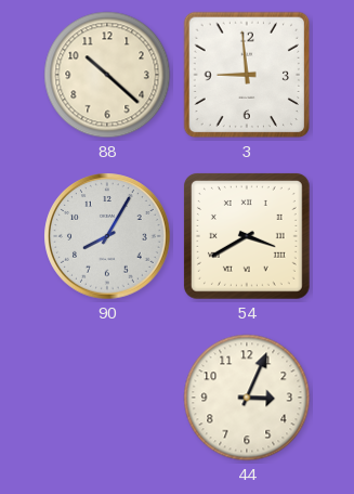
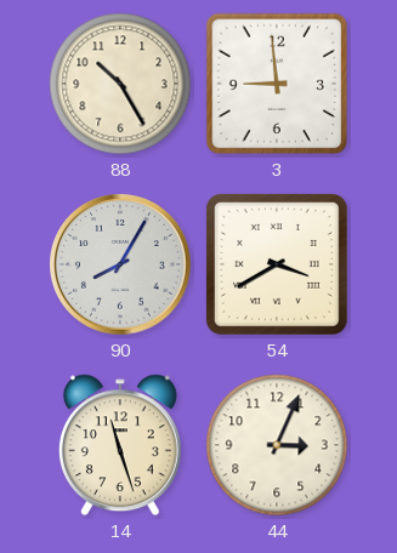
88: 10:22 -> 10:25 (120, 84)
14: none -> 11:27 (120, 445)
